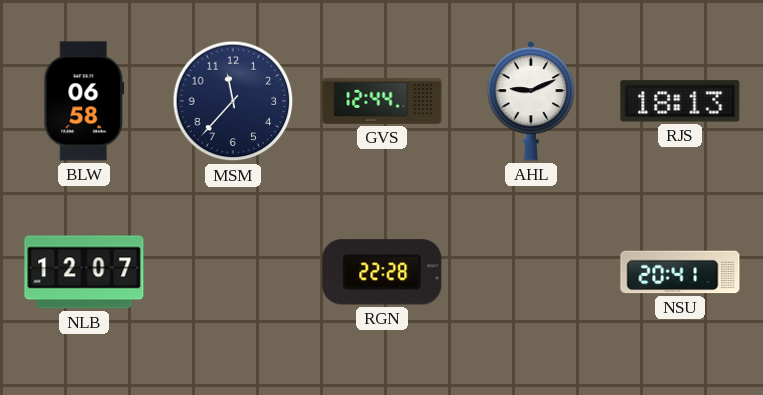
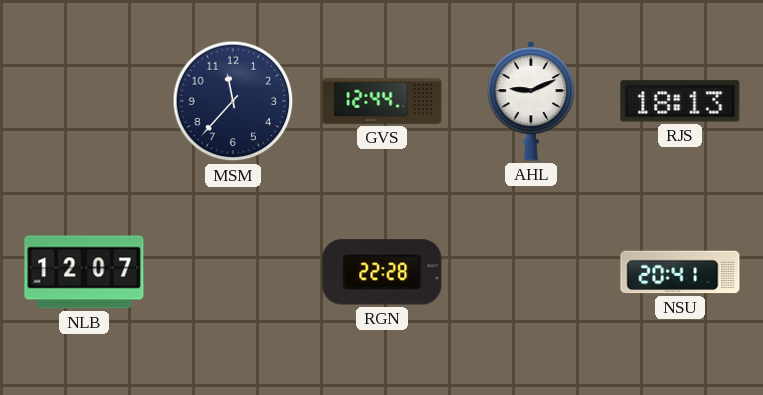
BLW: 06:58 -> none (84, 101)
